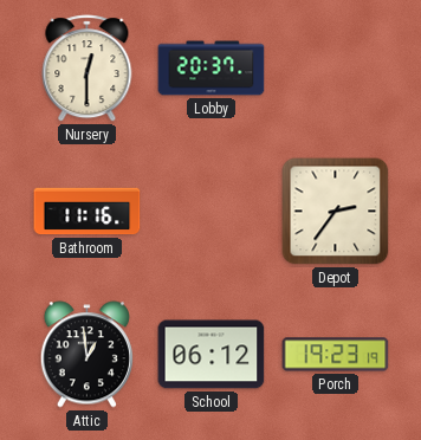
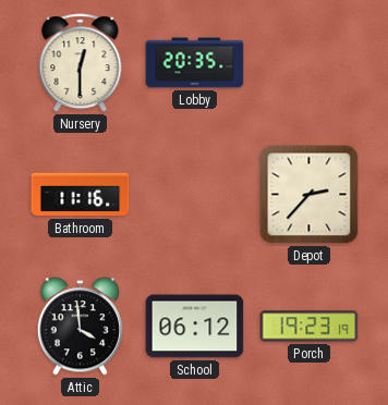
Lobby: 20:37 -> 20:35 (195, 63)
Depot: 2:36 -> 2:37 (310, 195)
Attic: 12:59 -> 3:59 (80, 327)
